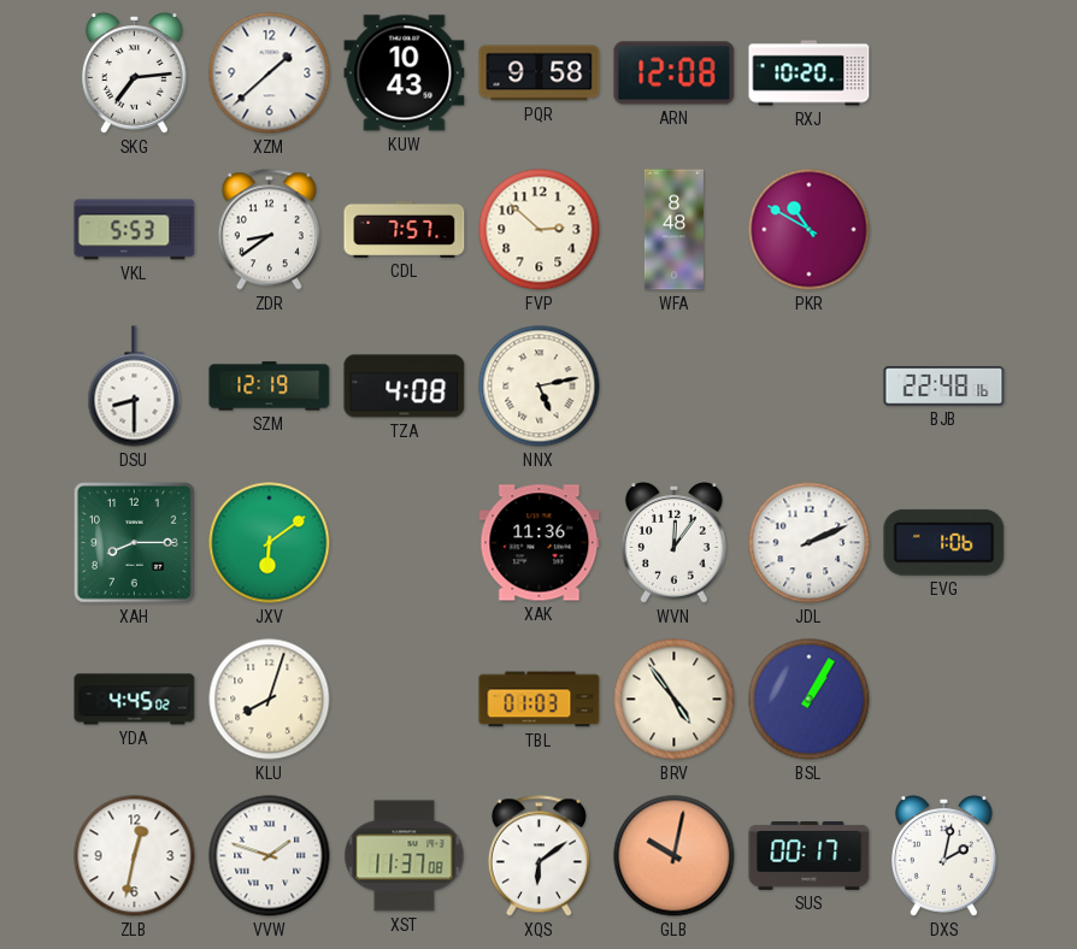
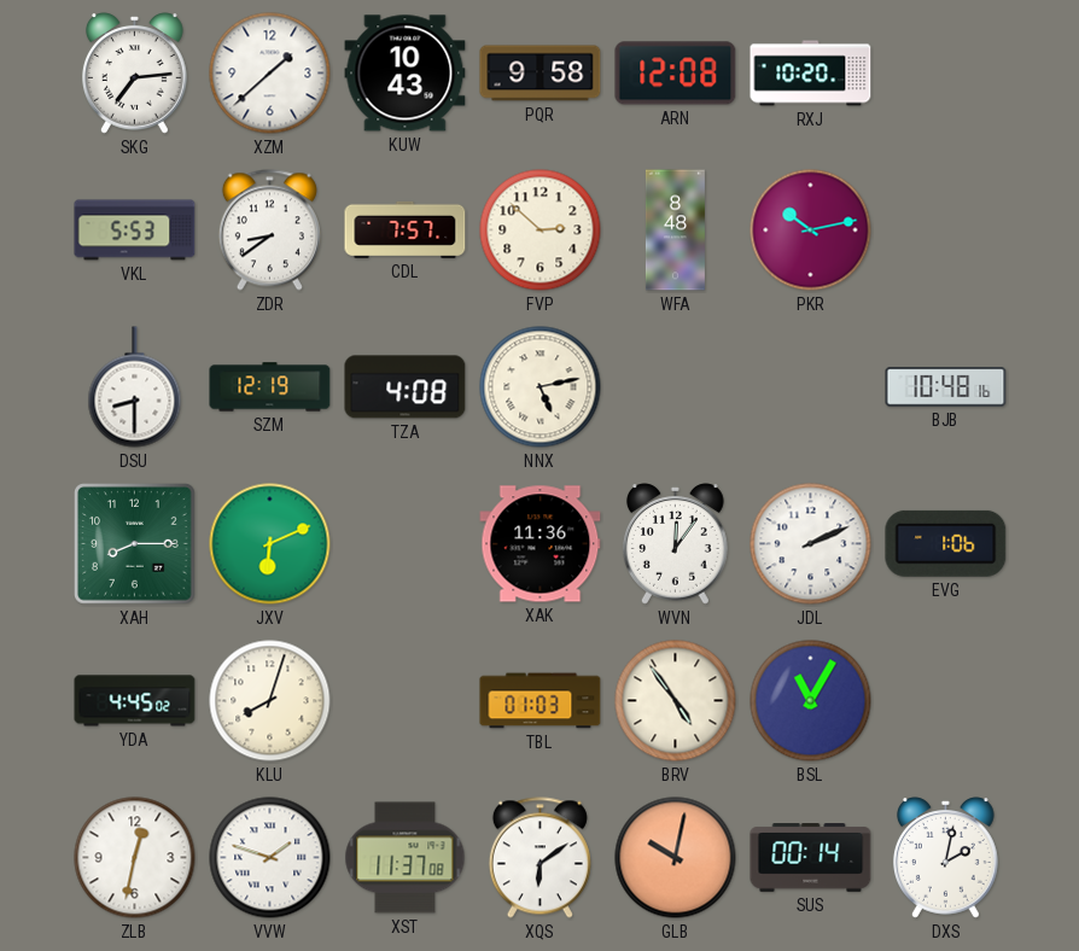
PKR: 10:50 -> 10:13 (811, 231)
BJB: 22:48 -> 10:48 (946, 387)
JXV: 6:09 -> 6:11 (270, 544)
BSL: 1:05 -> 11:05 (811, 701)
SUS: 00:17 -> 00:14 (811, 858)
